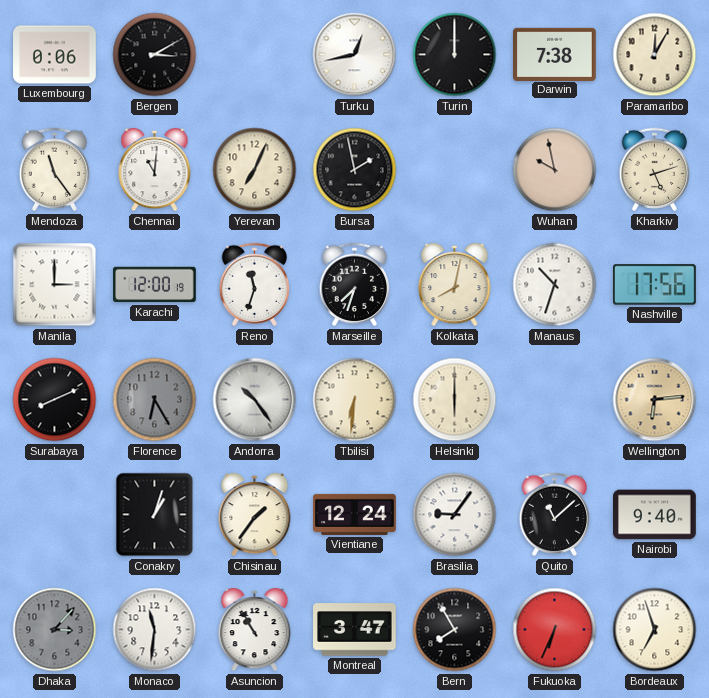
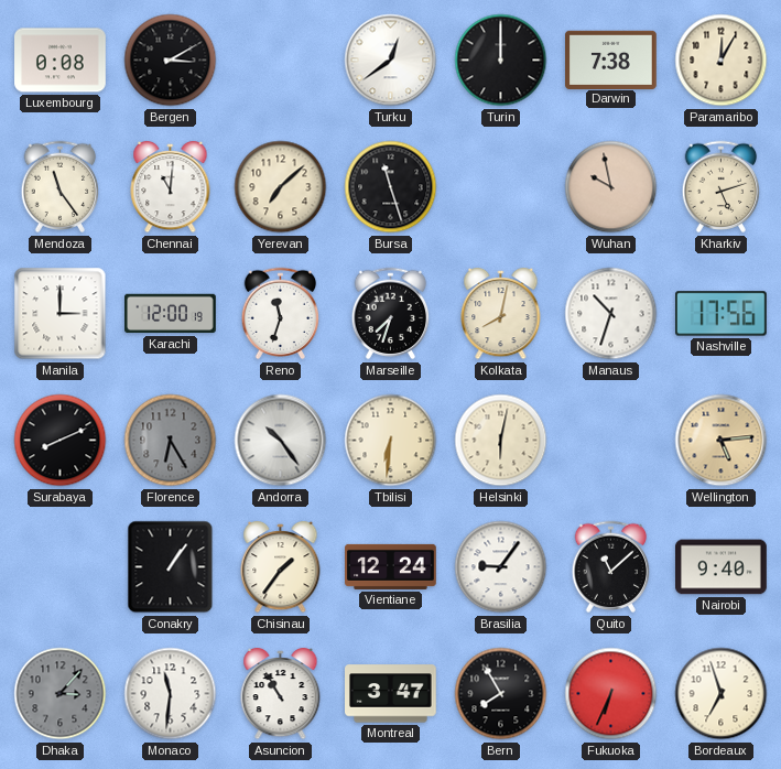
Luxembourg: 0:06 -> 0:08 (61, 61)
Turku: 12:43 -> 12:39 (391, 61)
Yerevan: 7:04 -> 7:08 (281, 187)
Bursa: 1:58 -> 11:27 (391, 187)
Helsinki: 6:00 -> 6:02 (501, 441)
Wellington: 6:14 -> 5:14 (722, 441)
Conakry: 1:03 -> 1:06 (171, 567)
